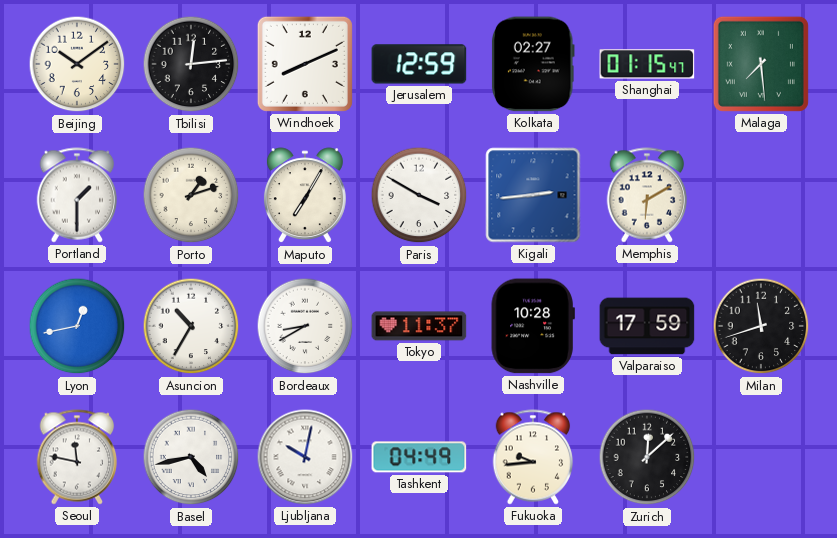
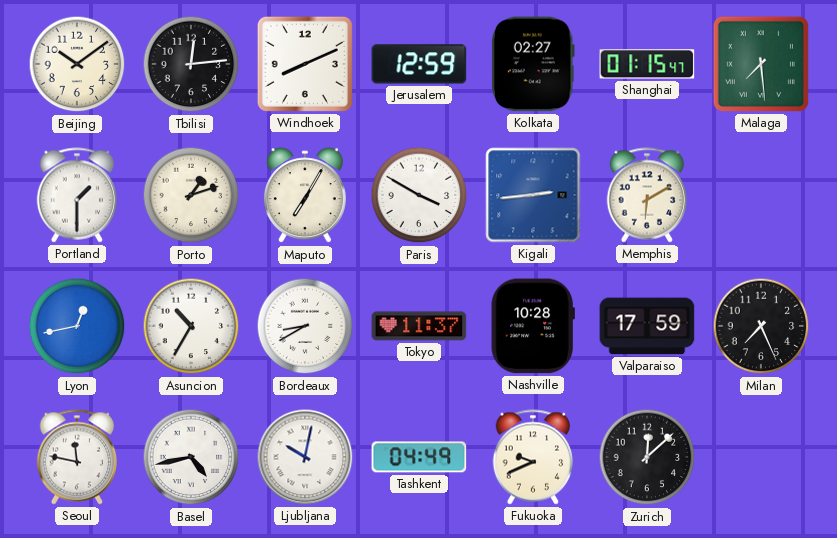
Milan: 11:42 -> 7:26 (761, 326)
Fukuoka: 9:44 -> 9:41 (533, 457)
